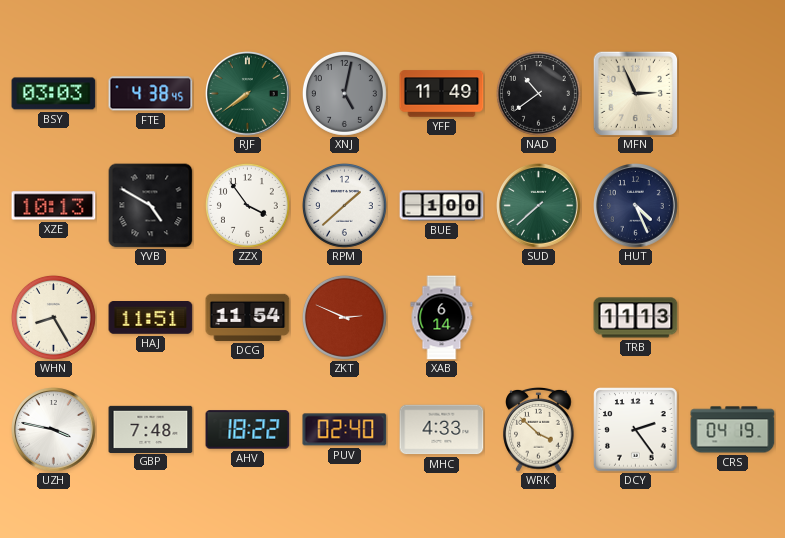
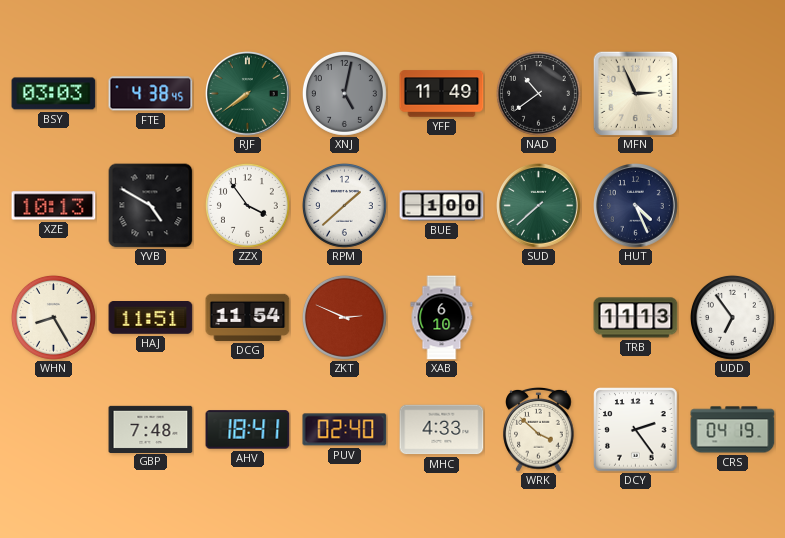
XAB: 6:14 -> 6:10 (442, 318)
UDD: none -> 6:54 (732, 317)
UZH: 3:47 -> none (54, 430)
AHV: 18:22 -> 18:41 (248, 430)
